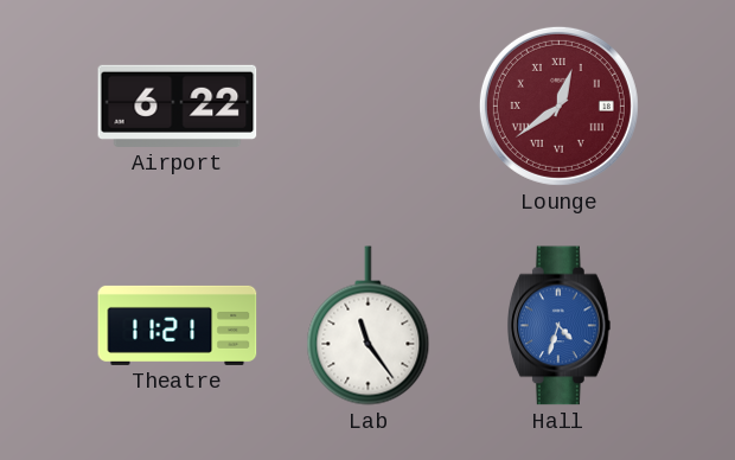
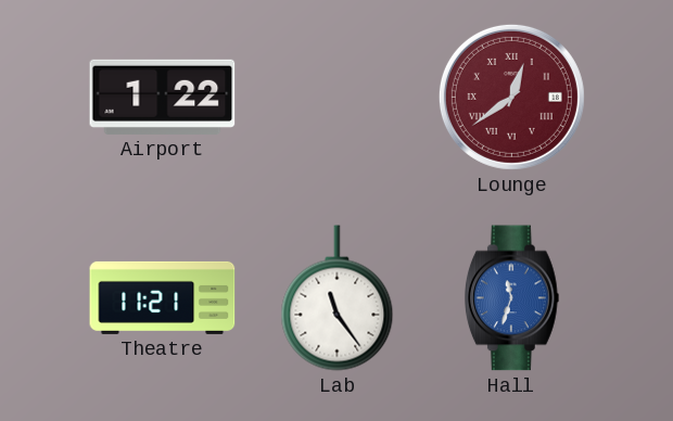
Airport: 6:22 -> 1:22 (163, 97)
Hall: 4:33 -> 11:33 (511, 298)
